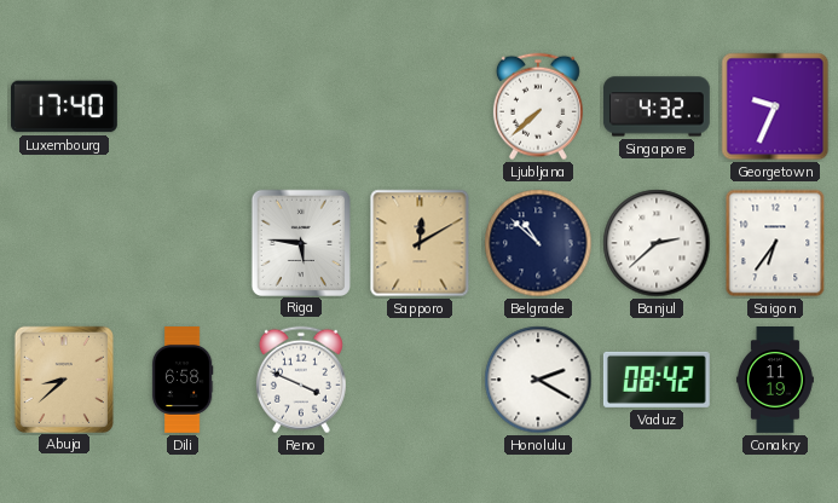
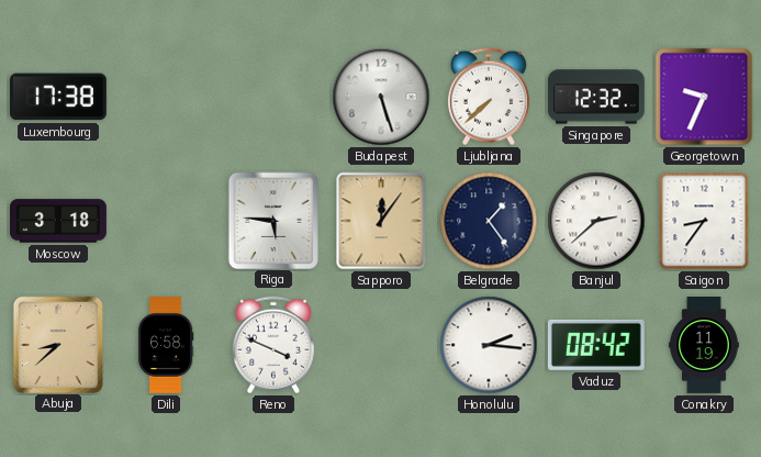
Luxembourg: 17:40 -> 17:38 (58, 97)
Budapest: none -> 5:27 (381, 97)
Singapore: 4:32 -> 12:32 (596, 97)
Moscow: none -> 3:18 (59, 221)
Sapporo: 12:10 -> 12:06 (381, 221)
Belgrade: 10:52 -> 1:24 (489, 221)
Saigon: 6:36 -> 8:36 (704, 221)
Honolulu: 2:20 -> 2:16 (489, 345)
